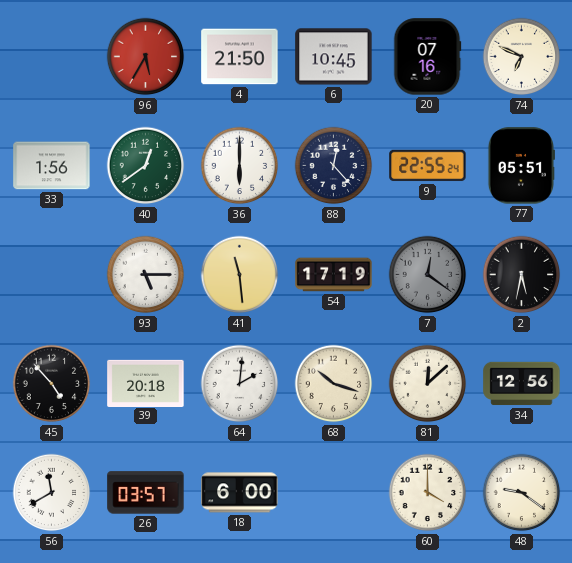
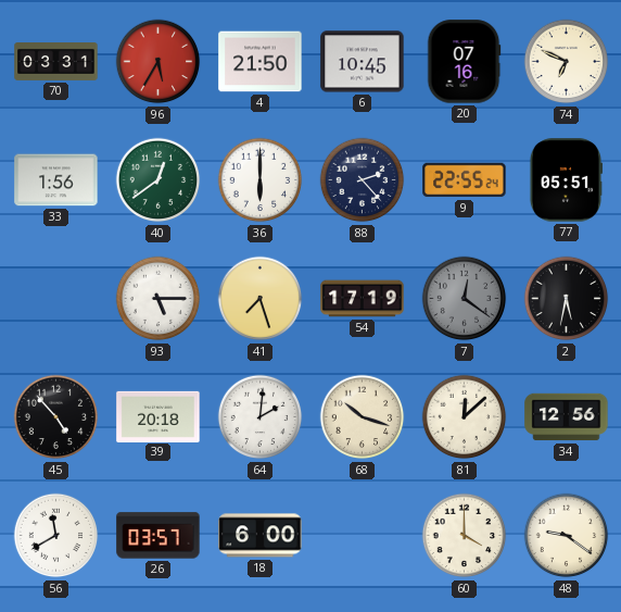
70: none -> 03:31 (56, 62)
88: 12:23 -> 2:23 (363, 180)
41: 11:29 -> 7:27 (261, 299)
